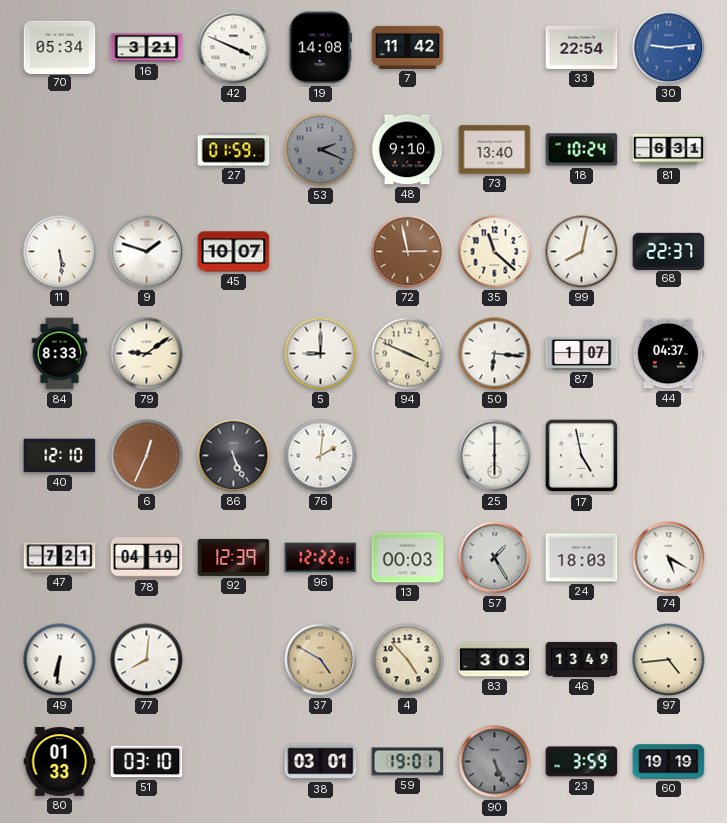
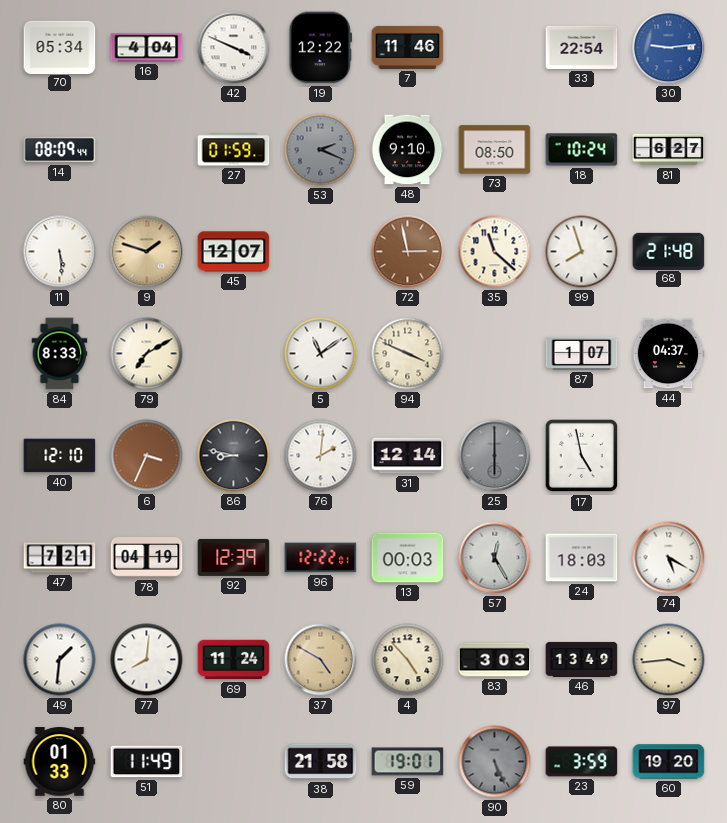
16: 3:21 -> 4:04 (147, 48)
19: 14:08 -> 12:22 (320, 48)
7: 11:42 -> 11:46 (408, 47)
14: none -> 08:09 (60, 150)
73: 13:40 -> 08:50 (495, 150)
81: 6:31 -> 6:27 (669, 150)
9 dial: white -> champagne (147, 252)
45: 10:07 -> 12:07 (234, 252)
99: 8:02 -> 7:57 (582, 252)
68: 22:37 -> 21:48 (669, 251)
79: 9:09 -> 7:10 (147, 354)
5: 9:00 -> 11:09 (321, 354)
50: 6:16 -> none (495, 354)
6: 12:34 -> 3:34 (147, 456)
86: 5:26 -> 8:47 (234, 456)
31: none -> 12:14 (408, 456)
25 dial: white -> grey (495, 456)
57: 1:25 -> 12:25 (495, 558)
49: 6:31 -> 1:31 (60, 660)
69: none -> 11:24 (234, 660)
97: 4:44 -> 3:44 (669, 660)
51: 03:10 -> 11:49 (147, 762)
38: 03:01 -> 21:58 (321, 762)
60: 19:19 -> 19:20 (669, 762)
